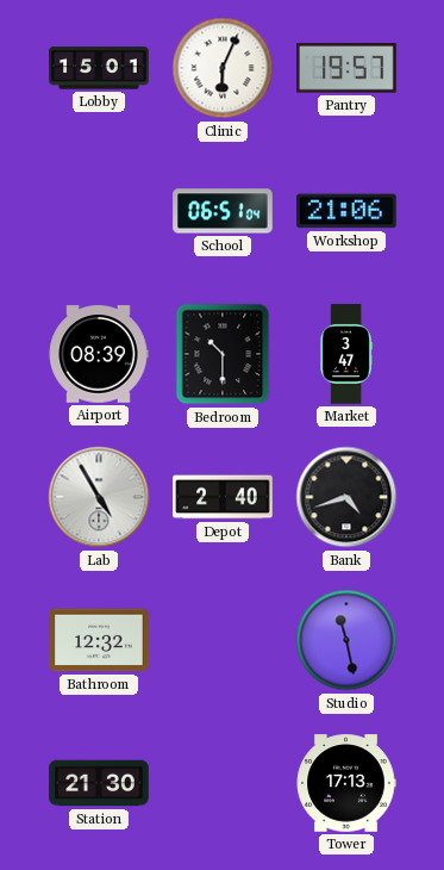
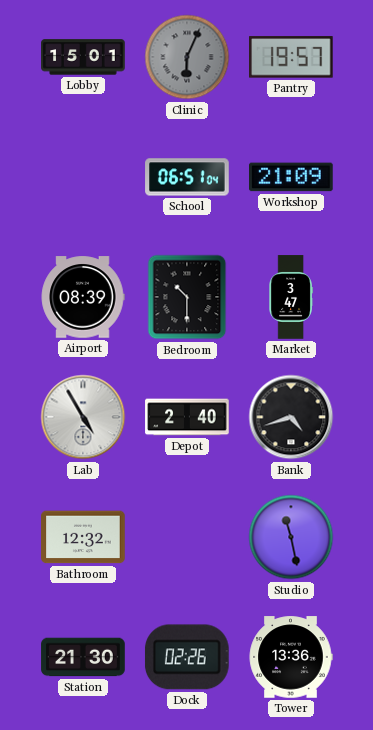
Clinic dial: white -> grey (187, 57)
Workshop: 21:06 -> 21:09 (291, 177)
Dock: none -> 02:26 (187, 657)
Tower: 17:13 -> 13:36 (291, 657)
